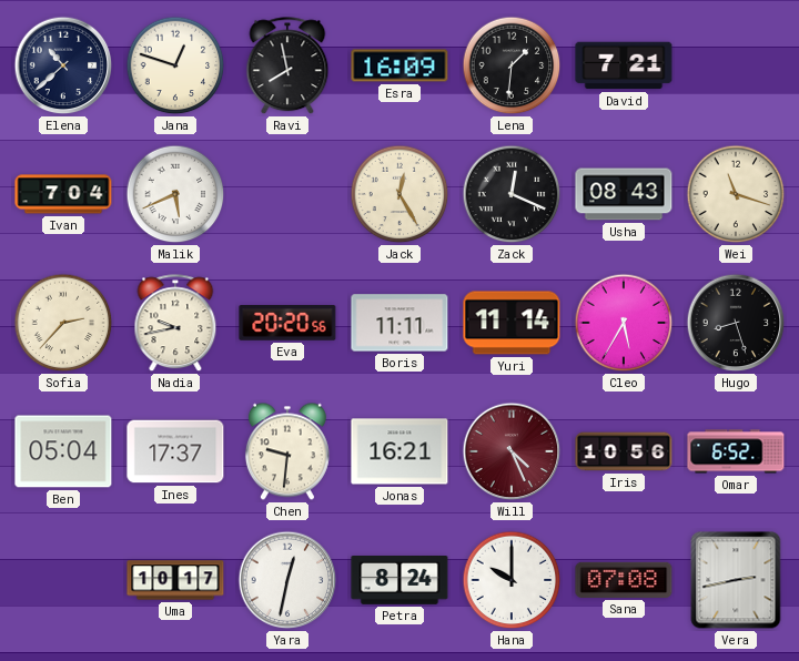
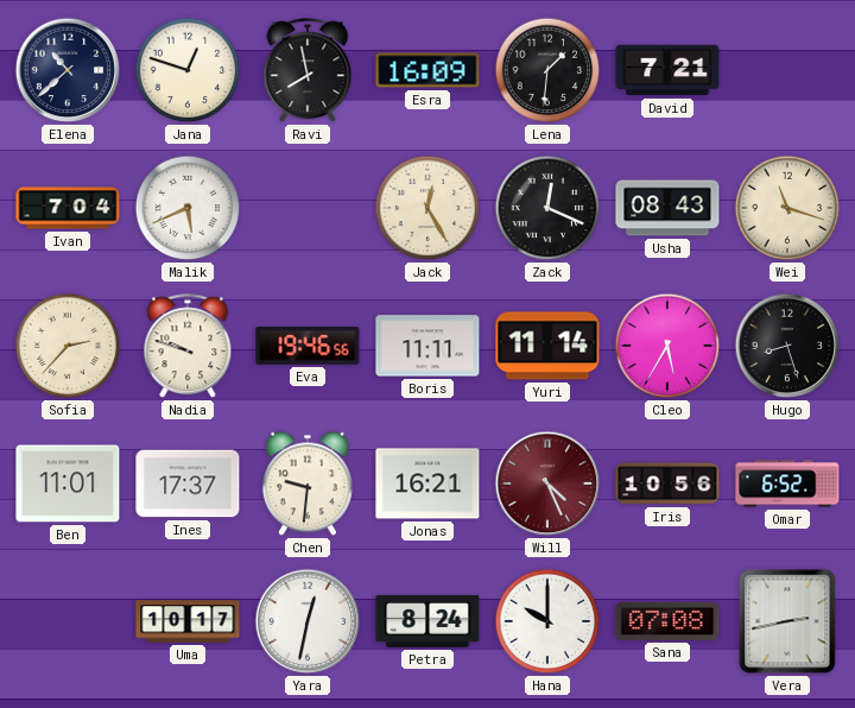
Nadia: 9:43 -> 9:48 (188, 347)
Eva: 20:20 -> 19:46 (308, 347)
Ben: 05:04 -> 11:01 (68, 483)
